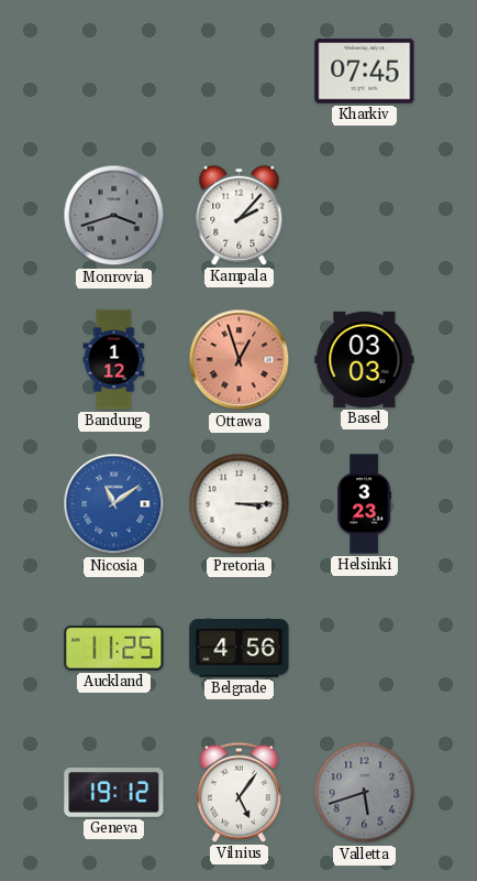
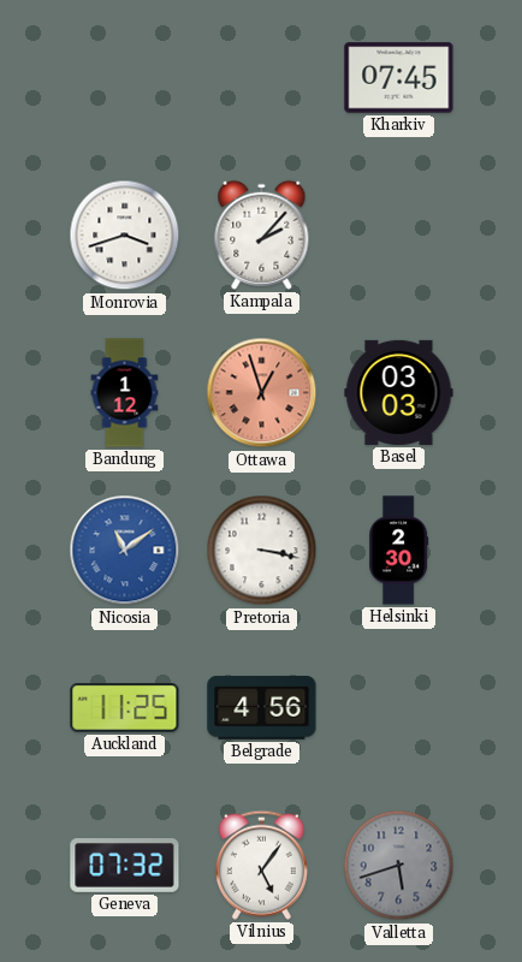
Monrovia dial: grey -> white (125, 236)
Pretoria: 3:15 -> 3:17 (262, 551)
Helsinki: 3:23 -> 2:30 (399, 551)
Geneva: 19:12 -> 07:32 (125, 866)
